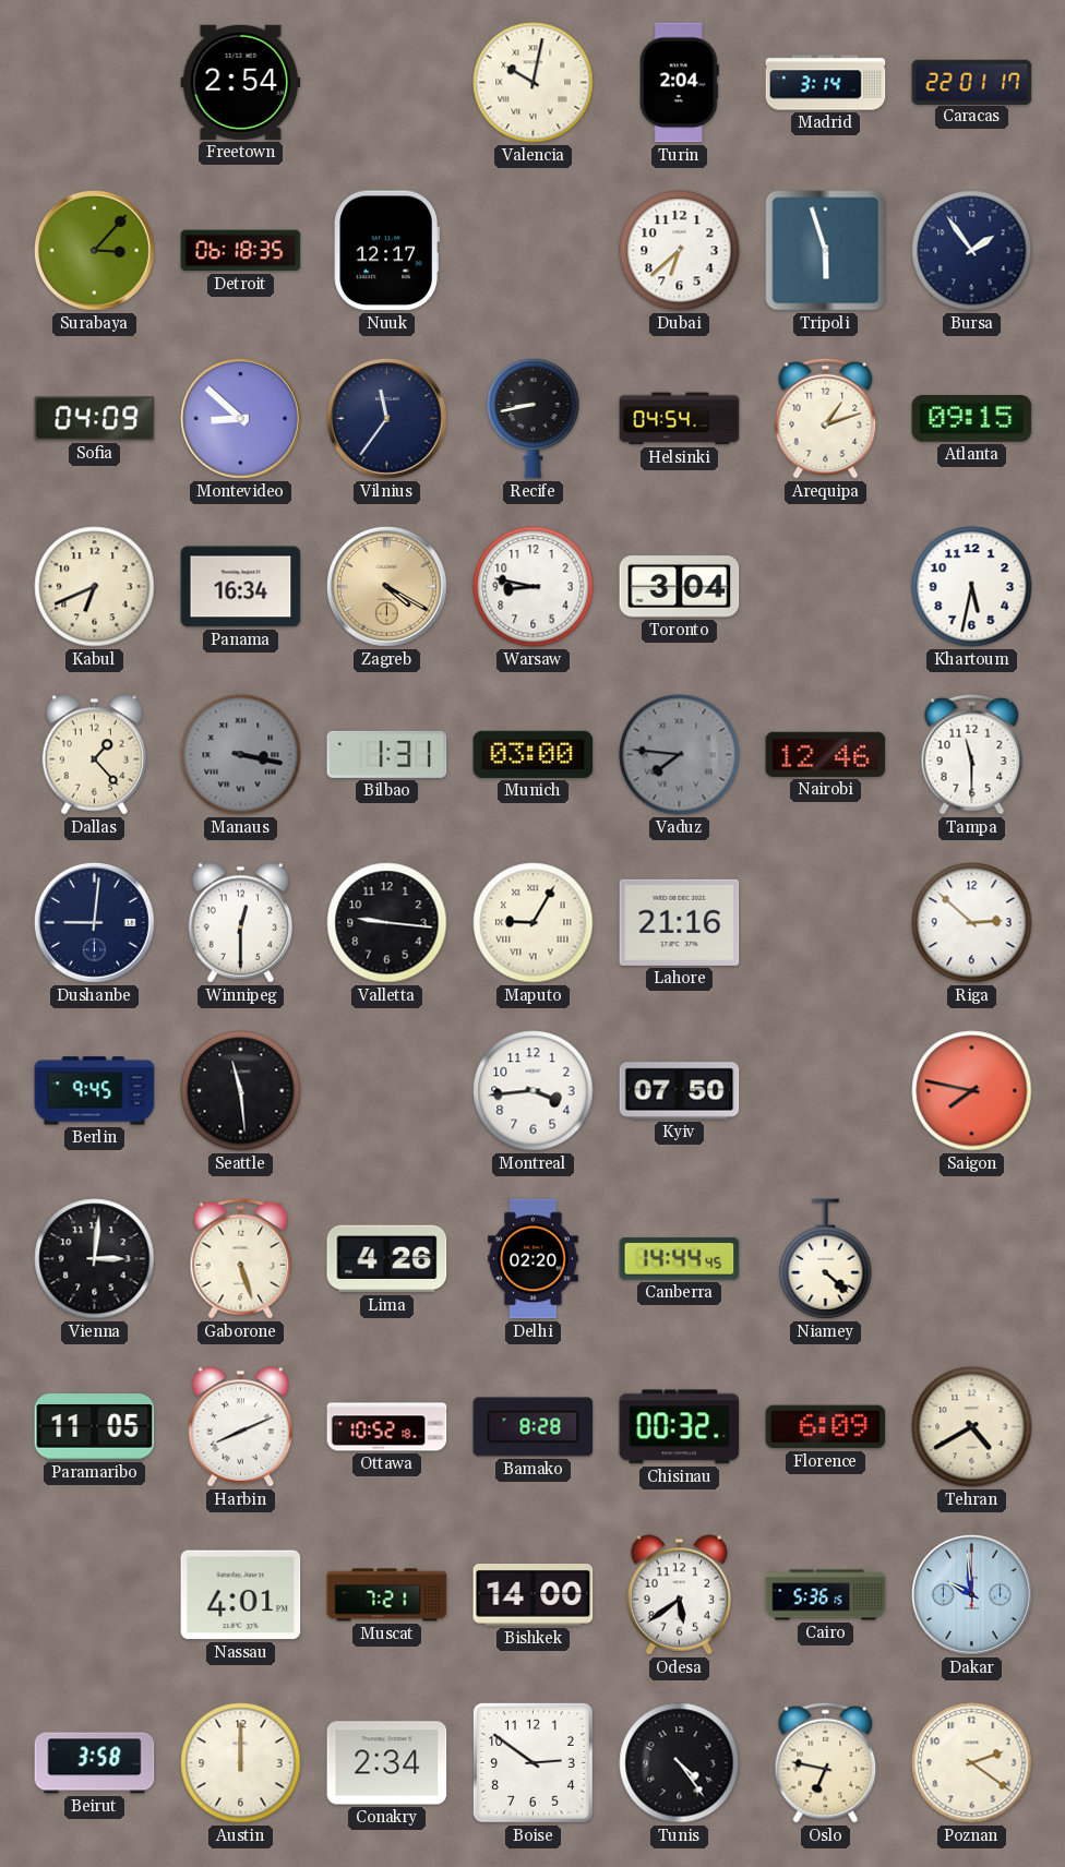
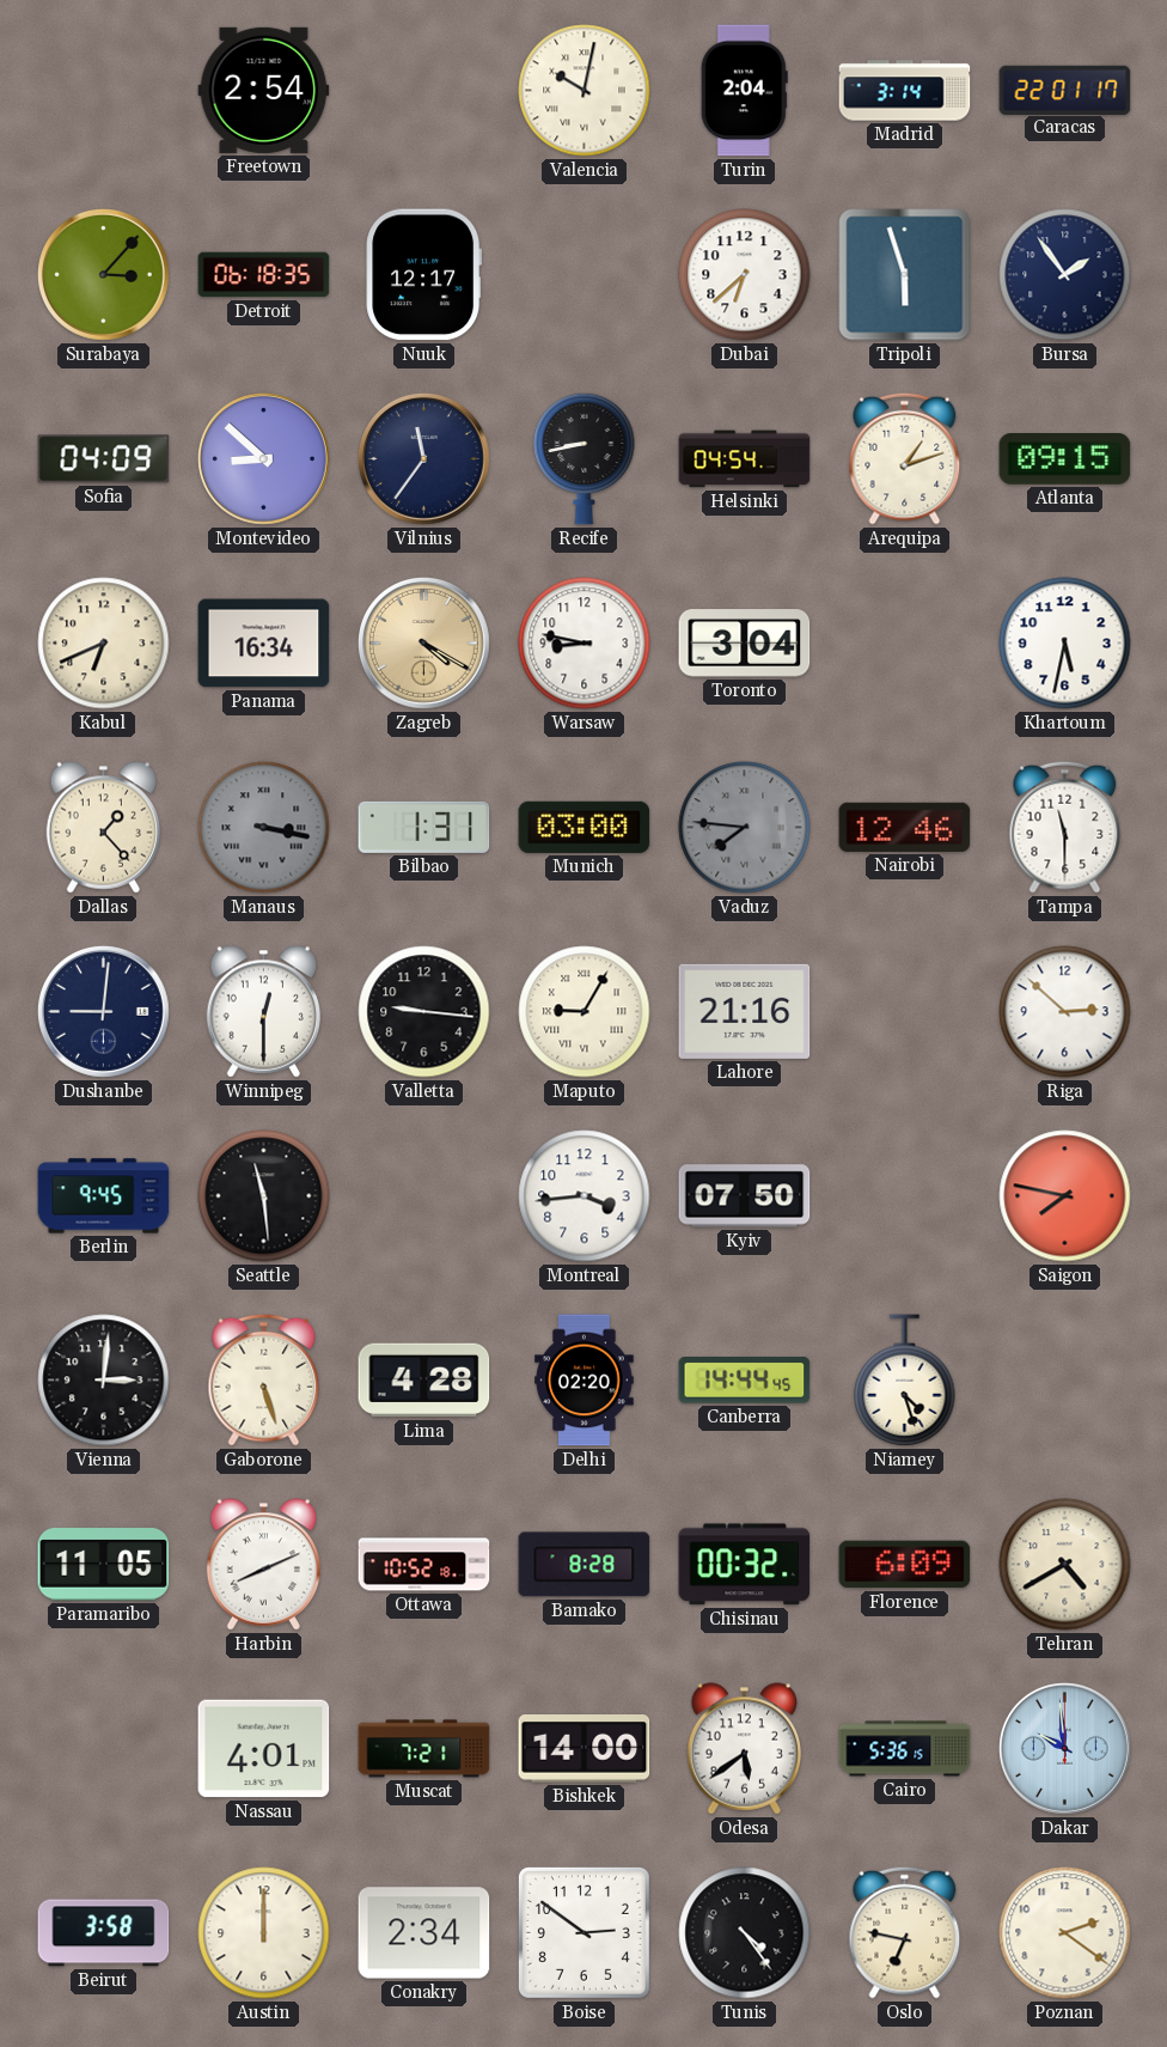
Lima: 4:26 -> 4:28 (424, 1381)
Niamey: 4:22 -> 4:27 (905, 1381)
